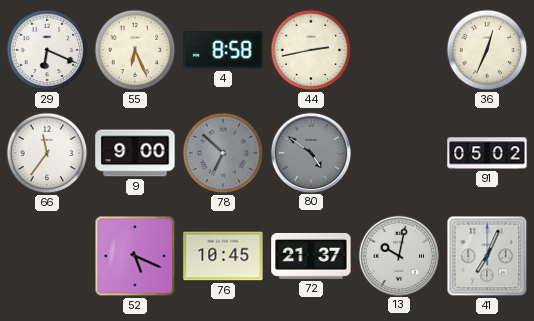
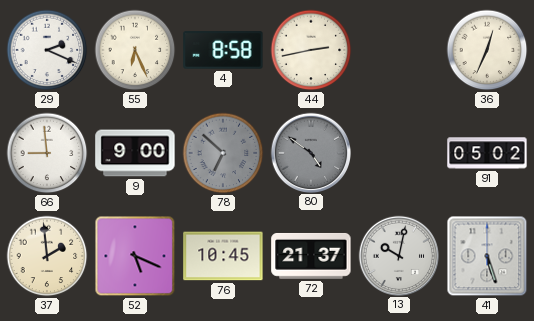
29: 6:19 -> 2:19 (47, 50)
66: 11:36 -> 8:59 (47, 153)
37: none -> 1:59 (47, 256)
41: 7:04 -> 5:27 (487, 256)
